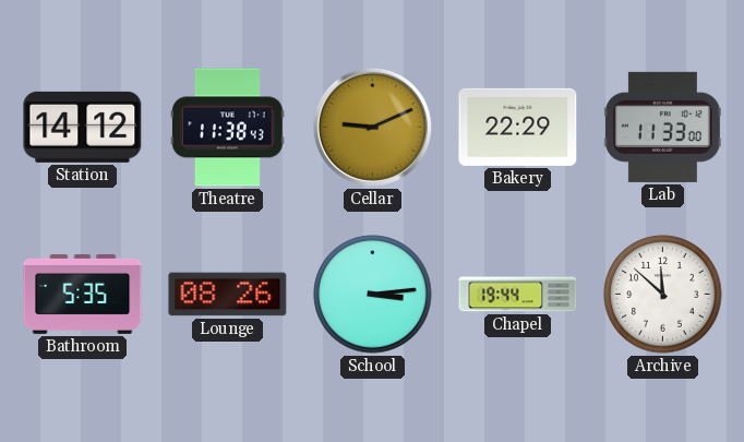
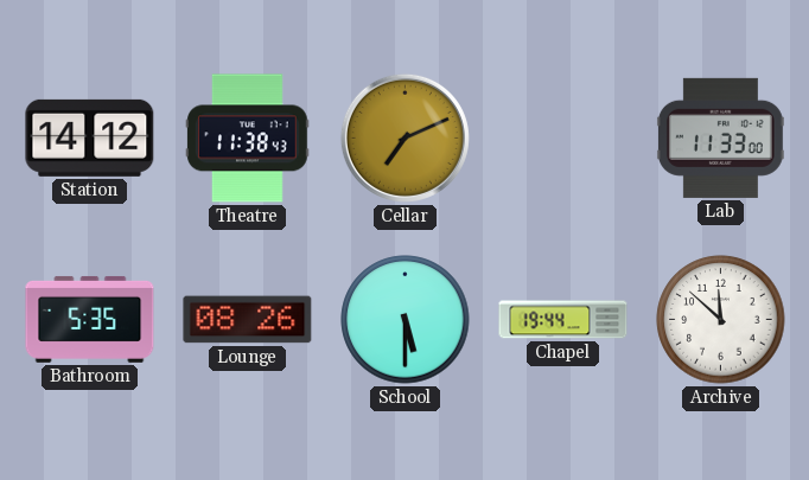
Cellar: 9:11 -> 7:11 (404, 137)
Bakery: 22:29 -> none (518, 127)
School: 3:14 -> 5:30 (406, 320)
